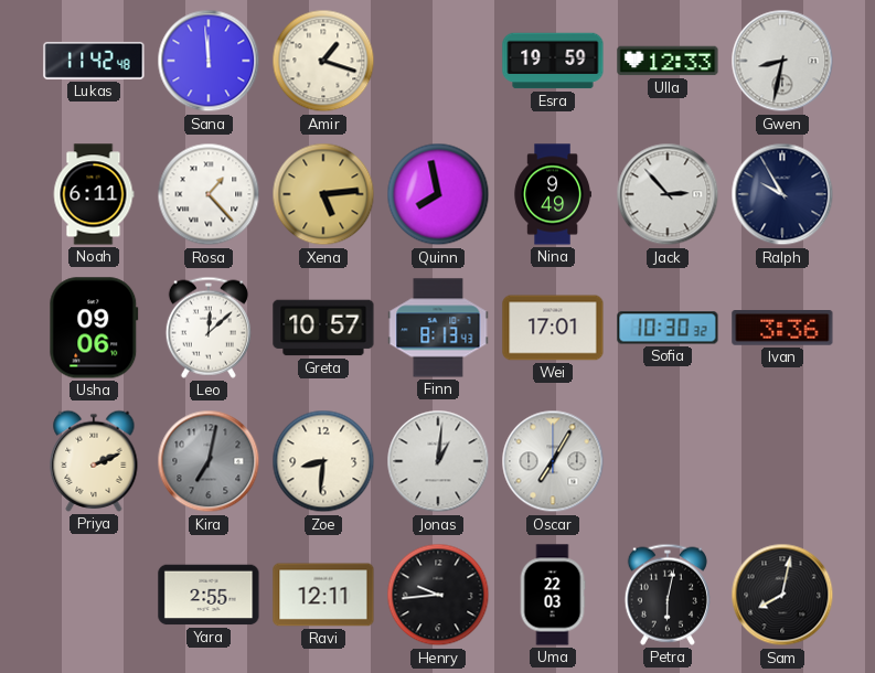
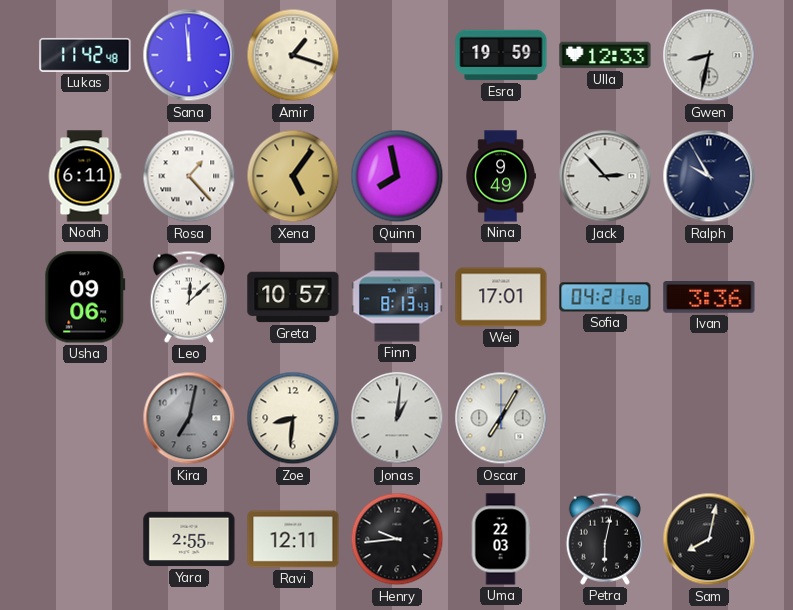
Xena: 5:14 -> 5:06 (293, 176)
Sofia: 10:30 -> 04:21 (605, 297)
Priya: 2:11 -> none (94, 461)
